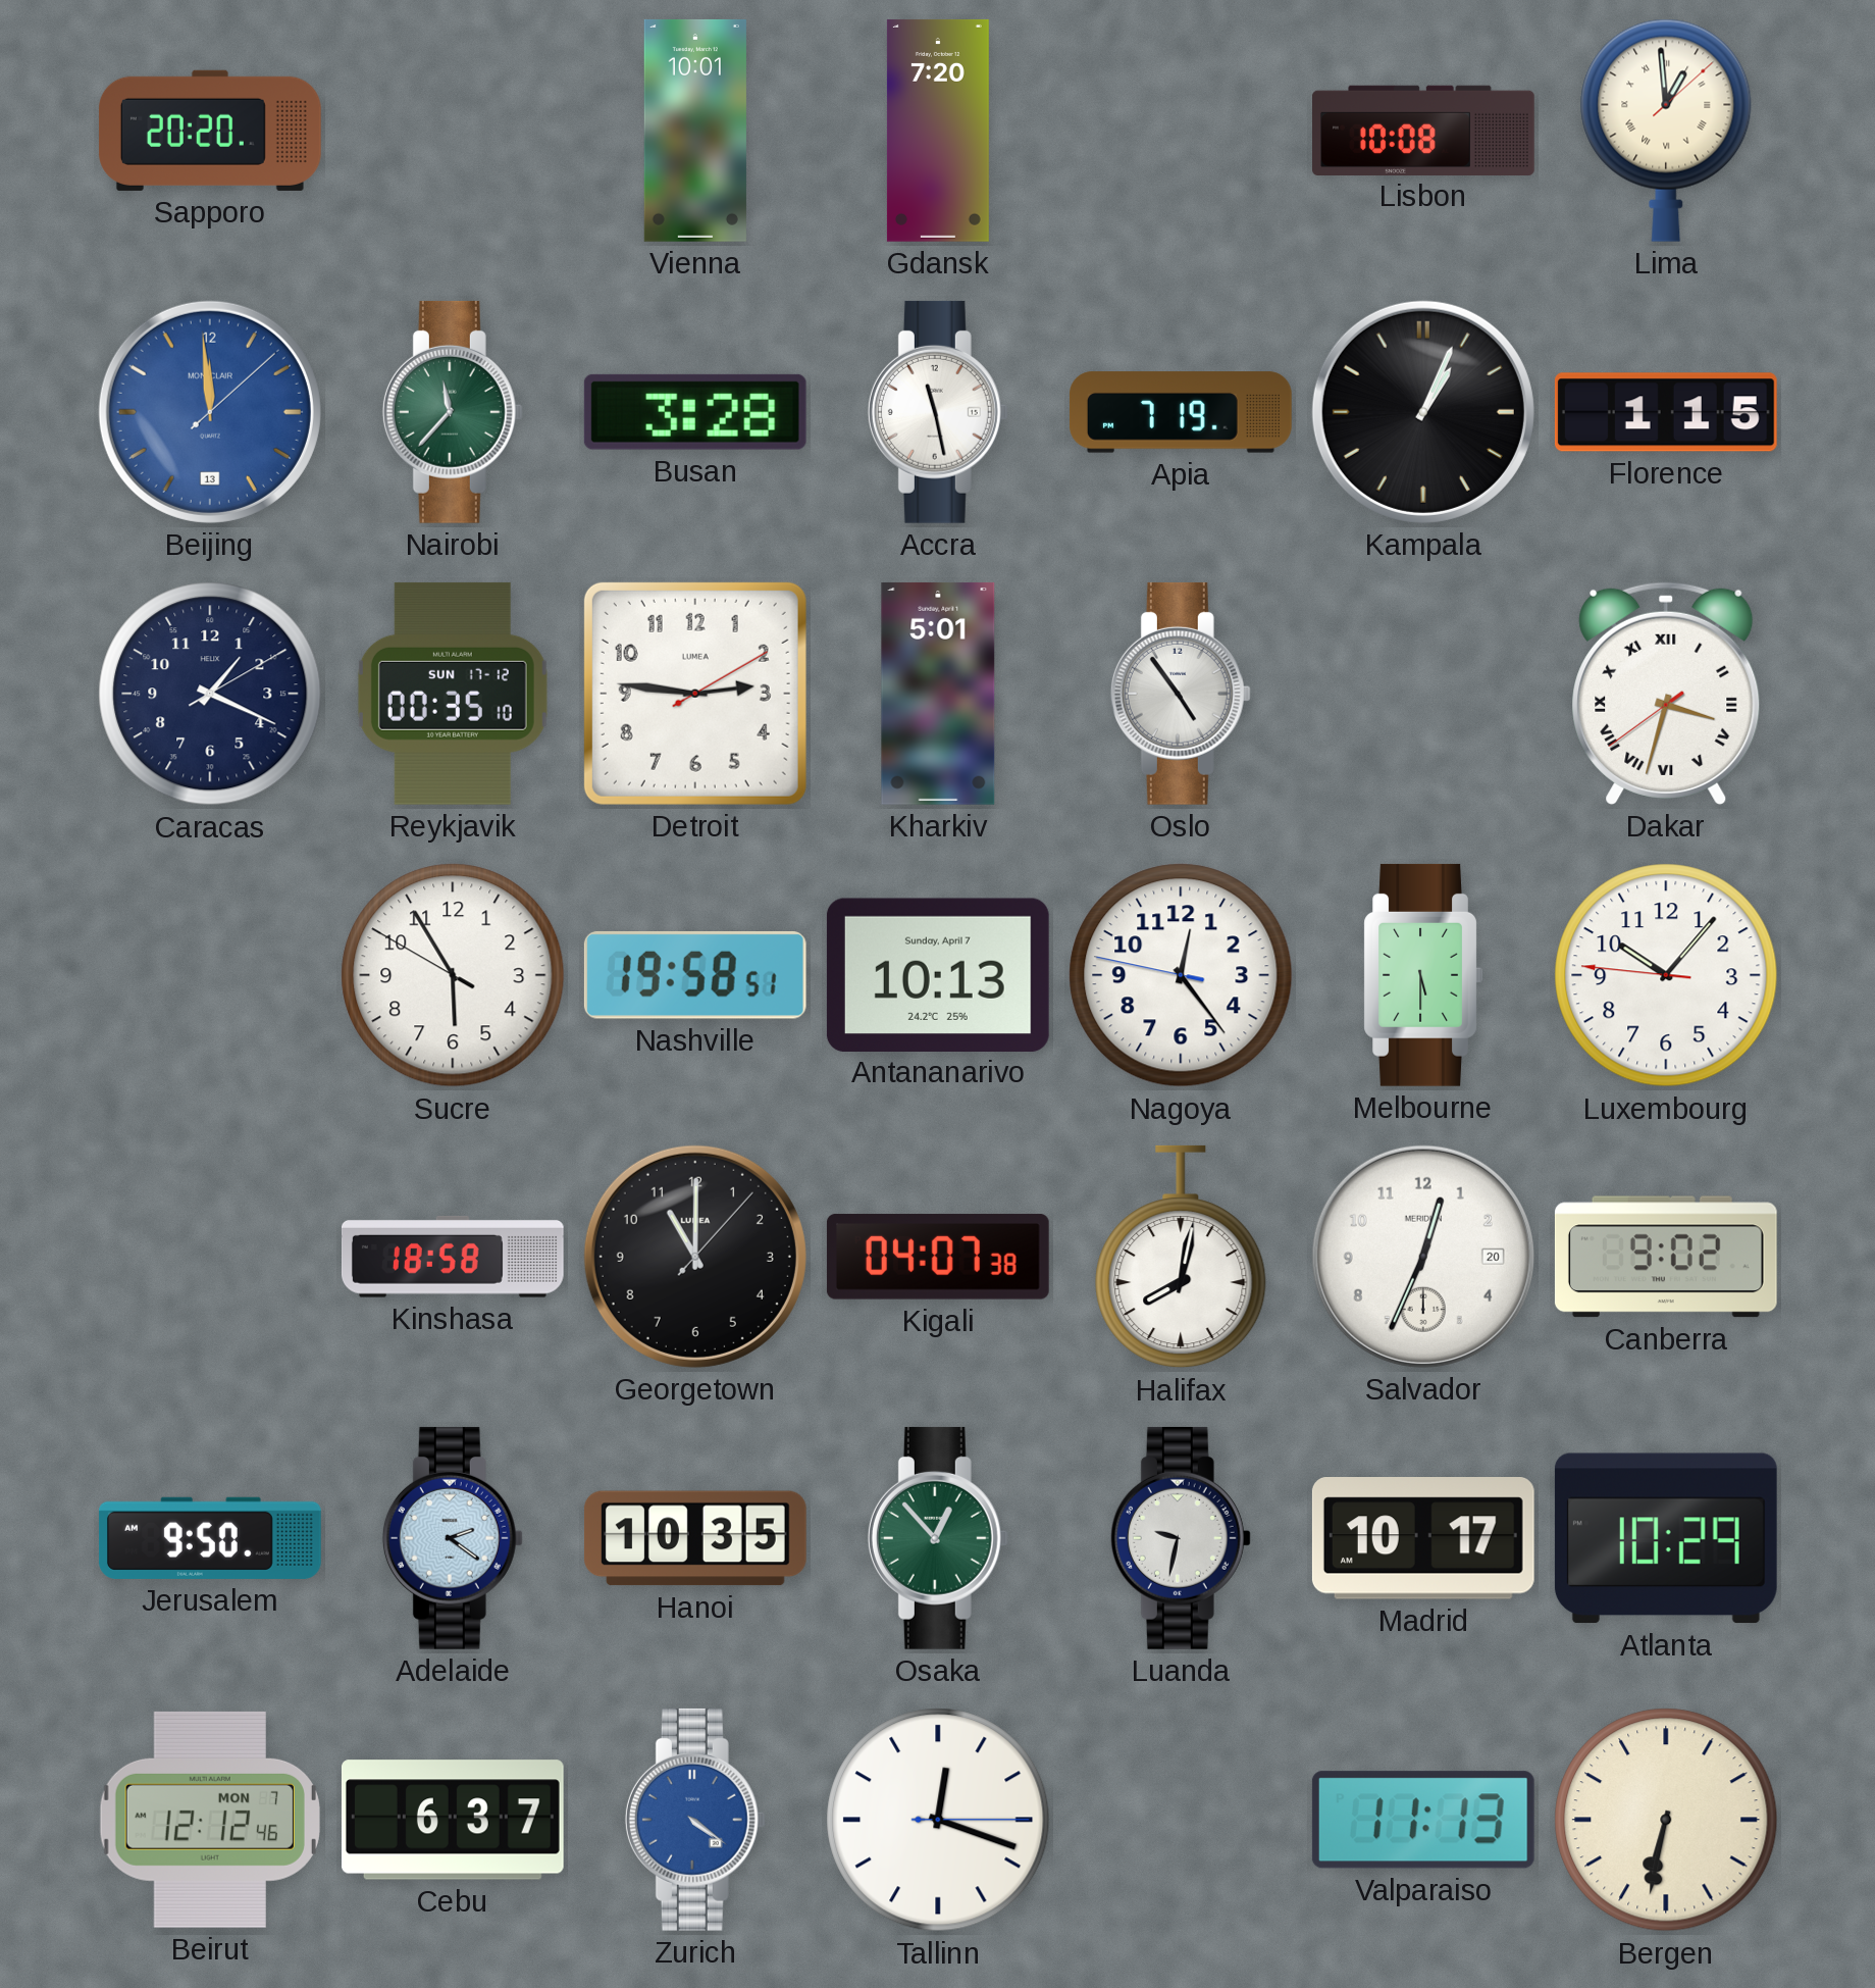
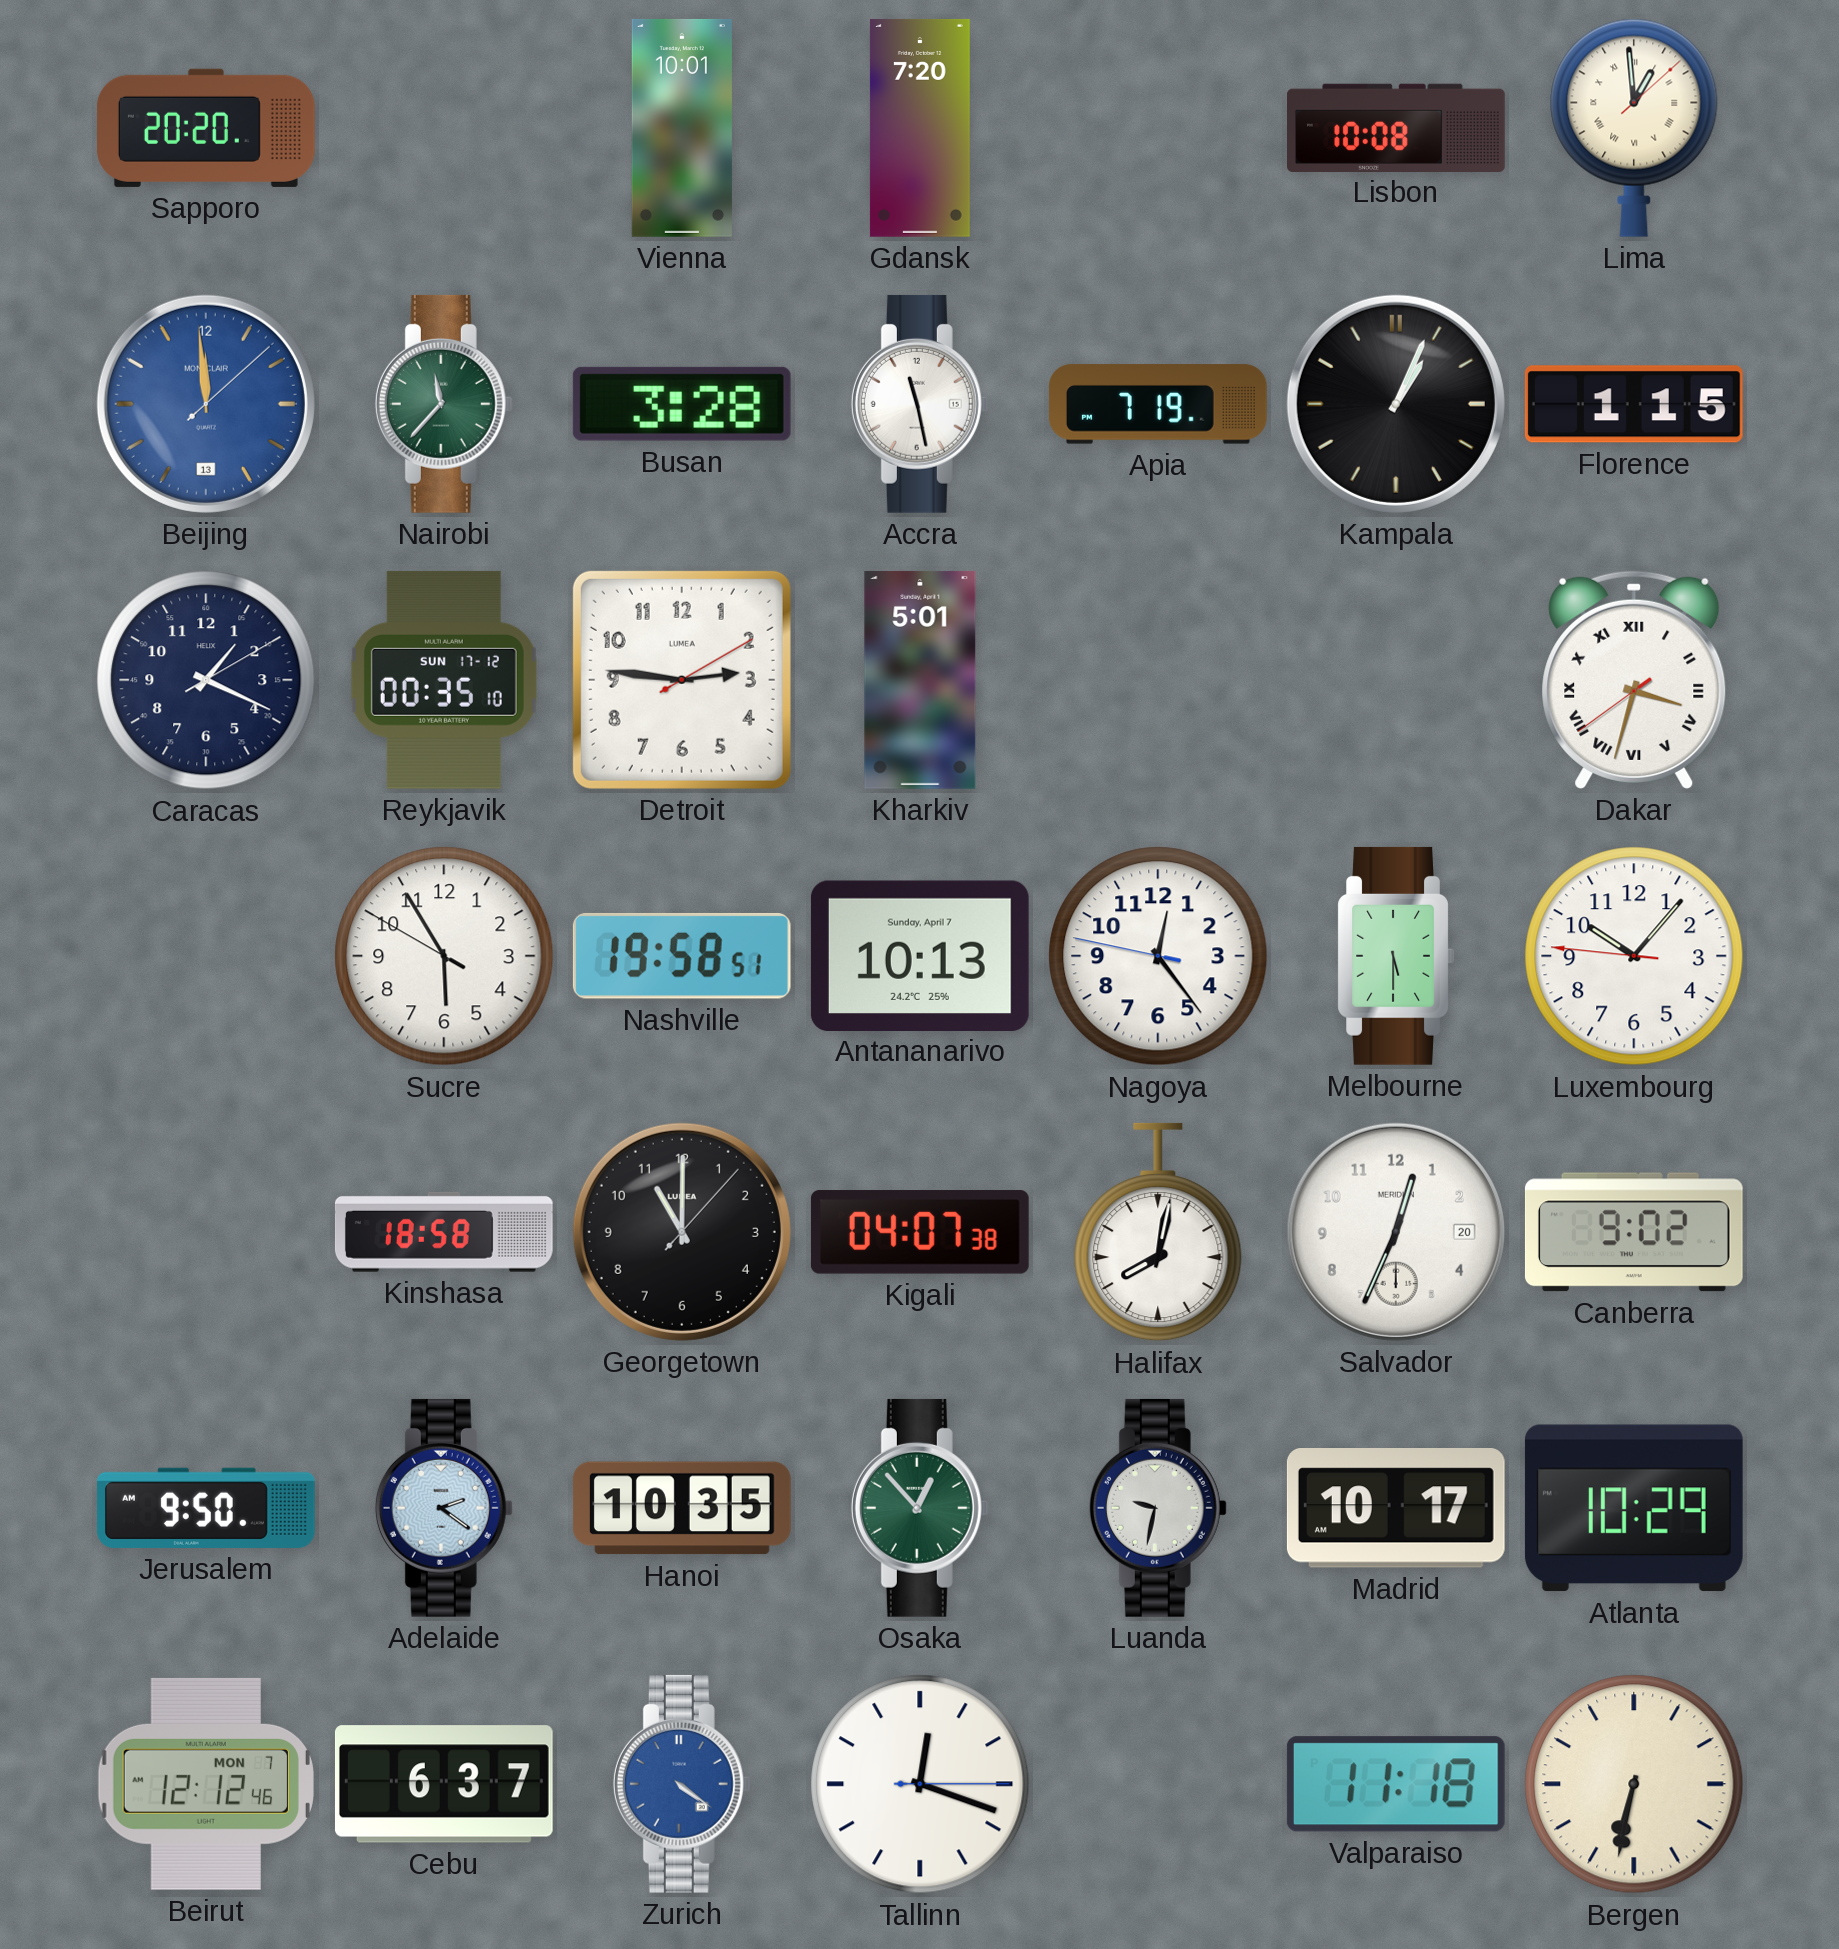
Oslo: 4:54 -> none (1181, 694)
Valparaiso: 11:13 -> 11:18 (1396, 1784)
